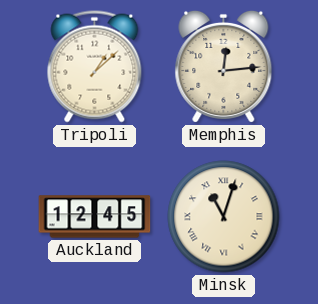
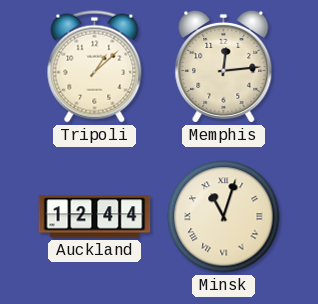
Auckland: 12:45 -> 12:44 (95, 217)
